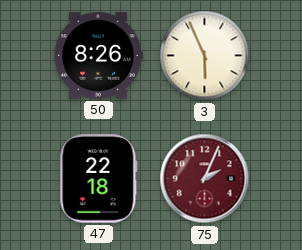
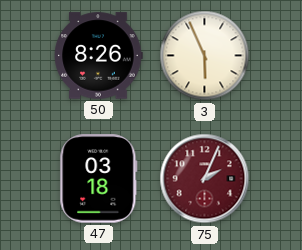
47: 22:18 -> 03:18 (99, 179)
